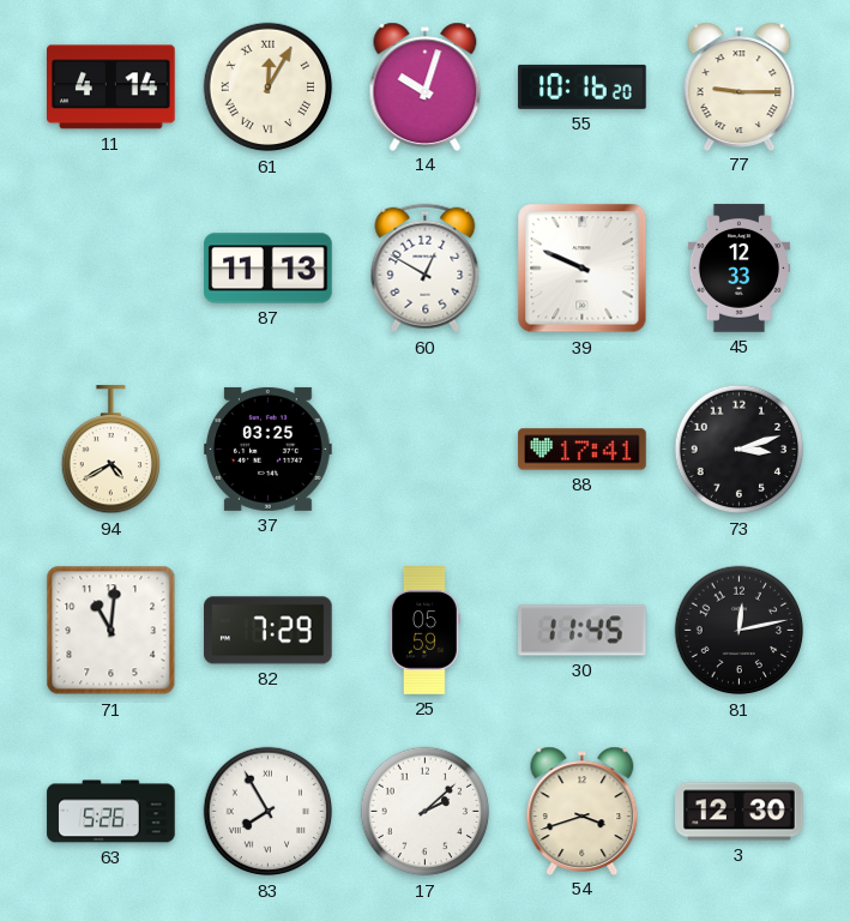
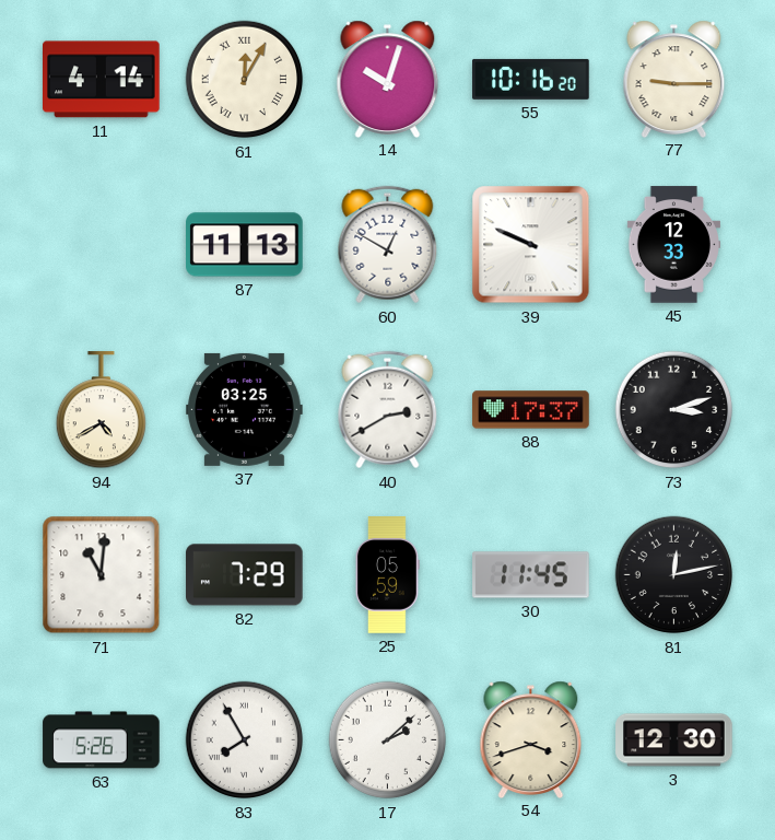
40: none -> 2:40 (388, 410)
88: 17:41 -> 17:37 (531, 410)
